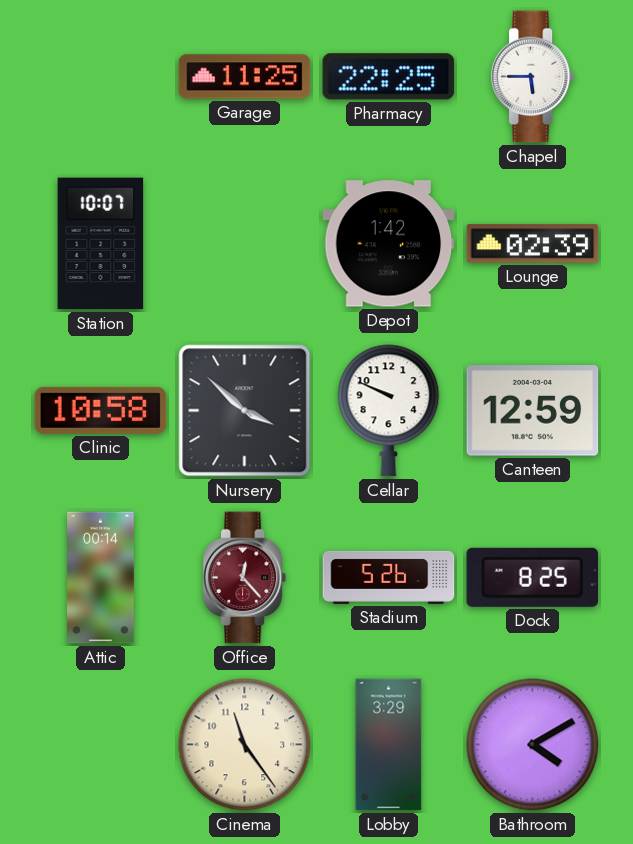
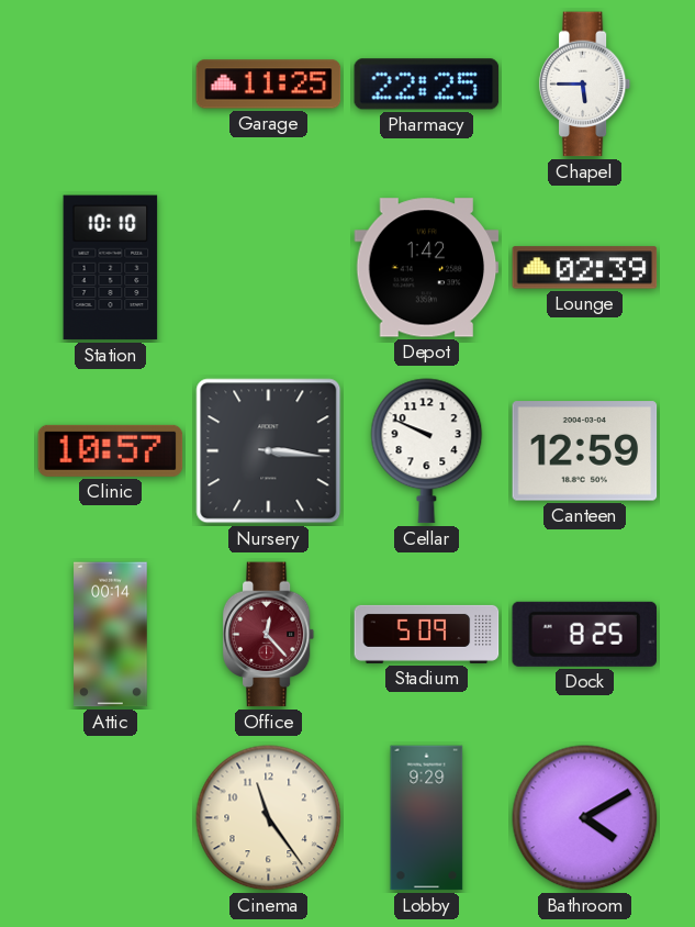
Station: 10:07 -> 10:10 (111, 268)
Clinic: 10:58 -> 10:57 (111, 450)
Nursery: 3:52 -> 3:16 (269, 451)
Stadium: 5:26 -> 5:09 (427, 634)
Lobby: 3:29 -> 9:29 (427, 818)
